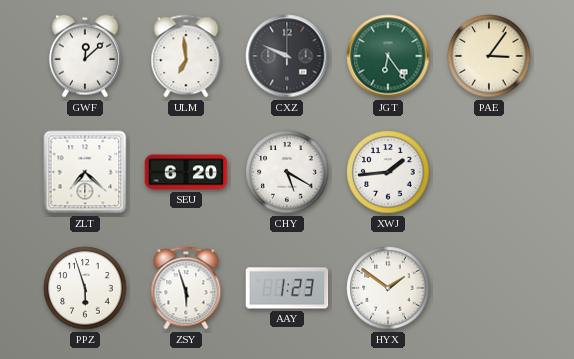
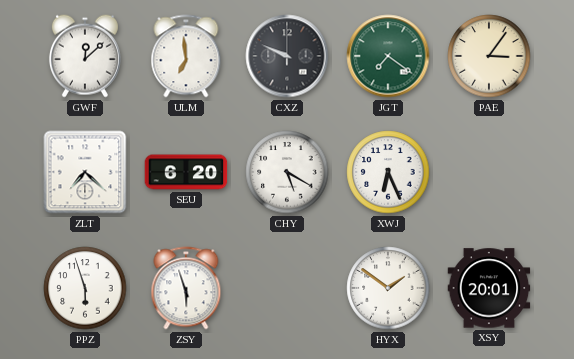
JGT: 6:24 -> 7:21 (388, 56)
XWJ: 1:44 -> 6:26 (388, 172)
AAY: 1:23 -> none (287, 288)
XSY: none -> 20:01 (489, 288)
